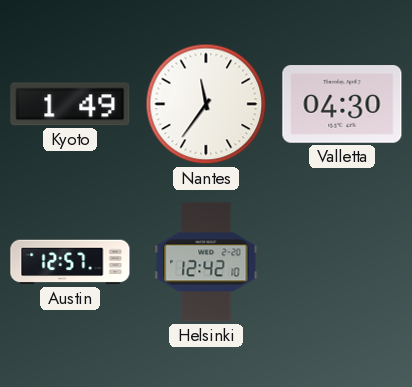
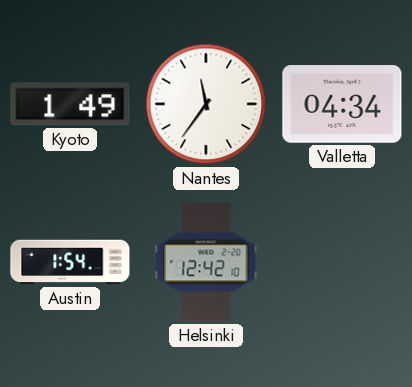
Valletta: 04:30 -> 04:34 (342, 104)
Austin: 12:57 -> 1:54 (70, 262)
